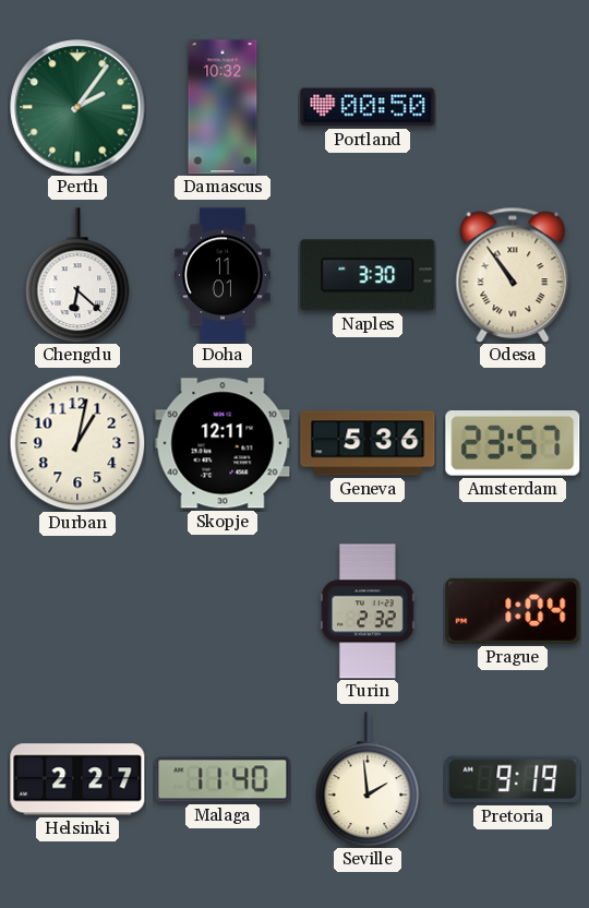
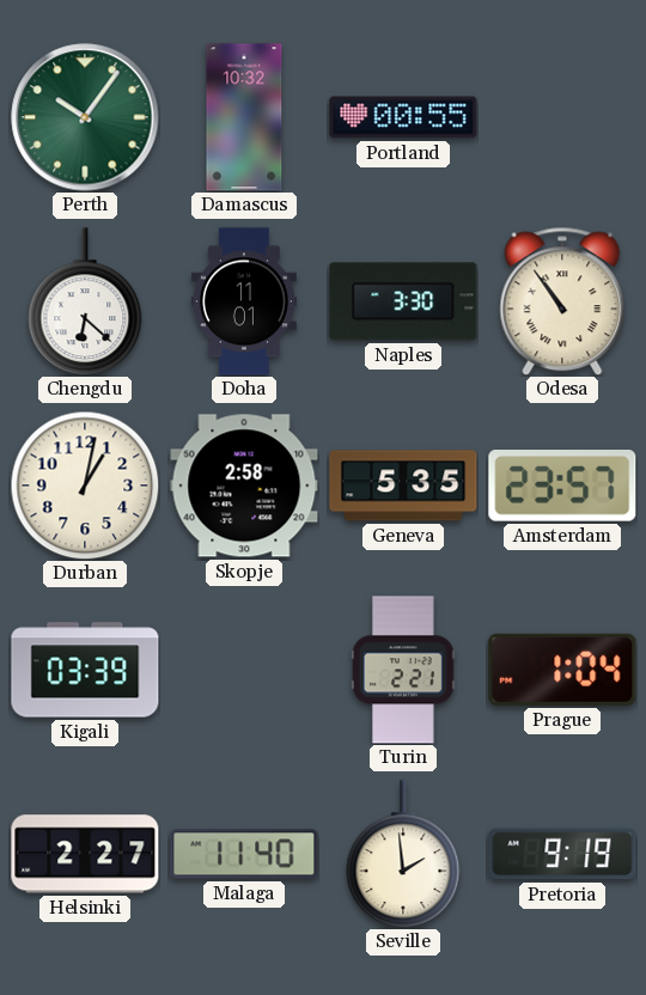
Perth: 2:06 -> 10:06 (85, 117)
Portland: 00:50 -> 00:55 (403, 117)
Skopje: 12:11 -> 2:58 (244, 486)
Geneva: 5:36 -> 5:35 (403, 486)
Kigali: none -> 03:39 (85, 670)
Turin: 2:32 -> 2:21 (403, 670)
